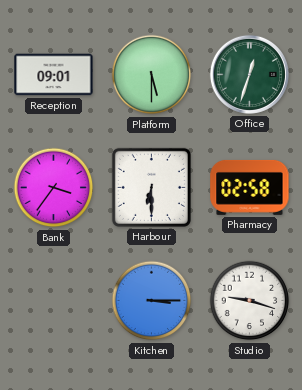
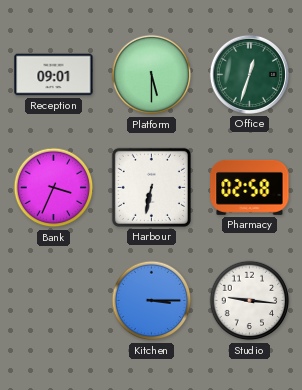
Bank: 3:36 -> 3:34 (54, 188)
Harbour: 6:30 -> 6:32 (151, 187)
Studio: 9:18 -> 9:16 (250, 301)
